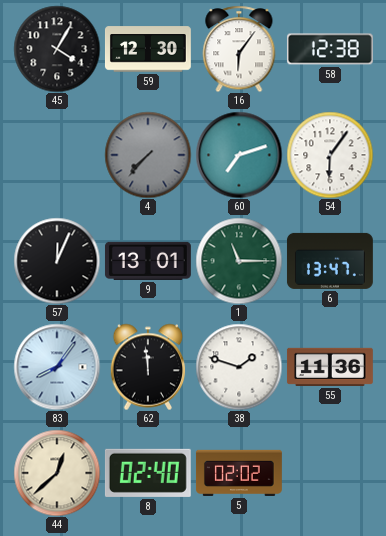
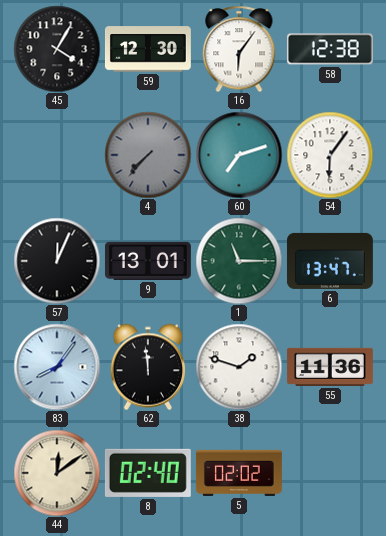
44: 12:38 -> 12:09 (57, 473)
